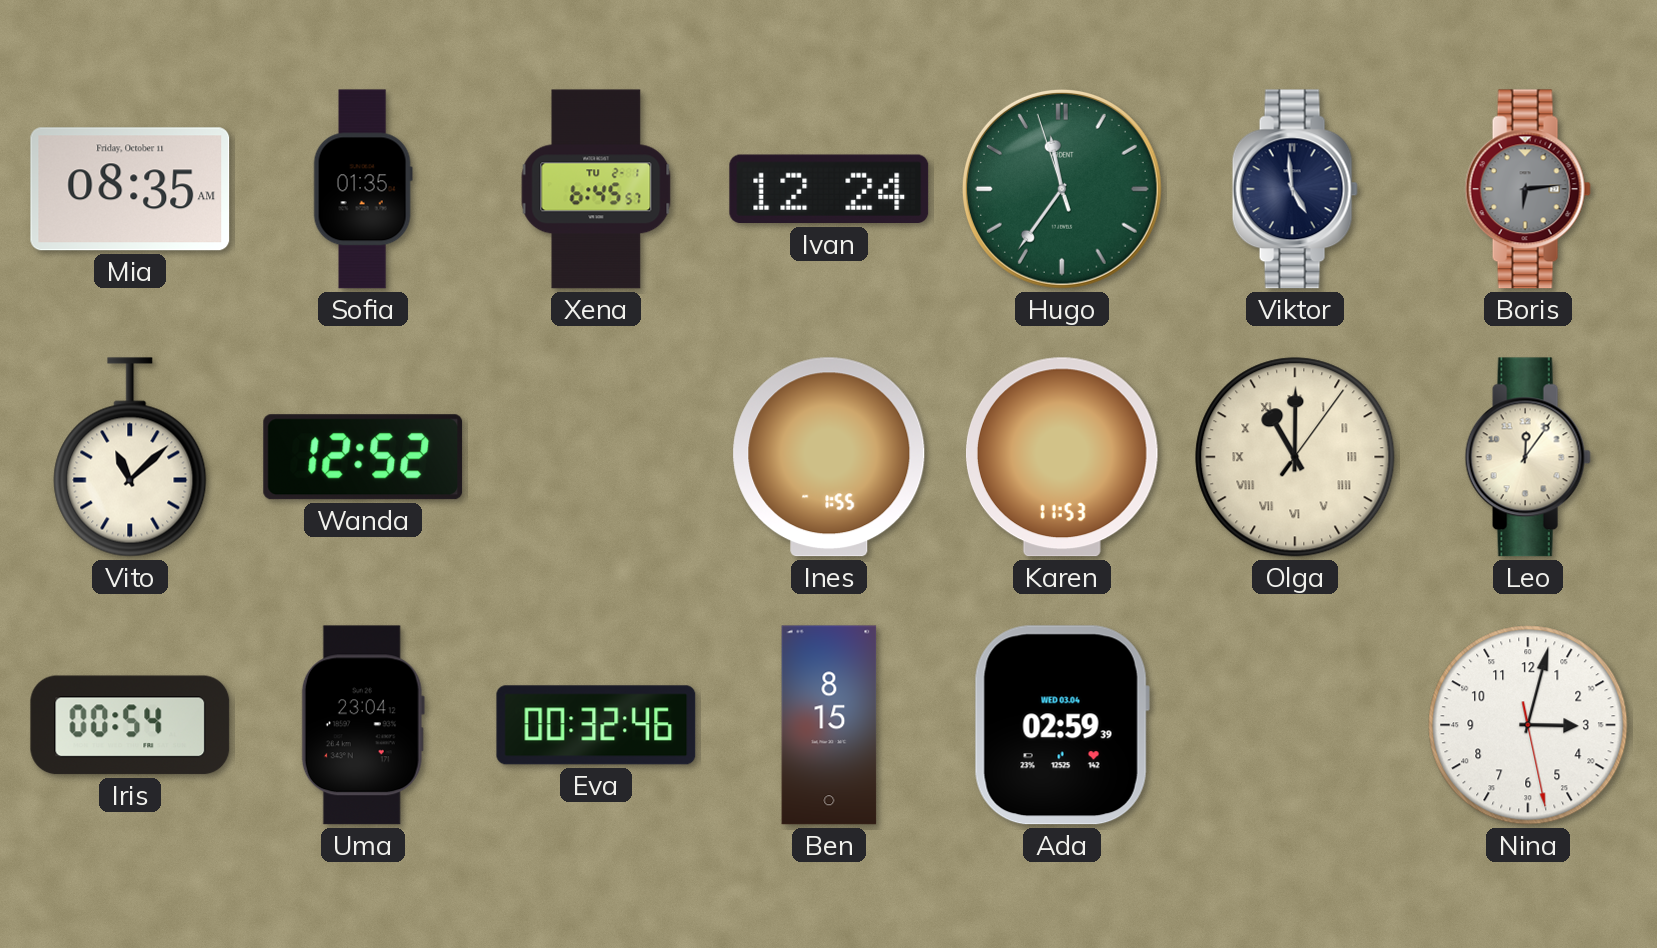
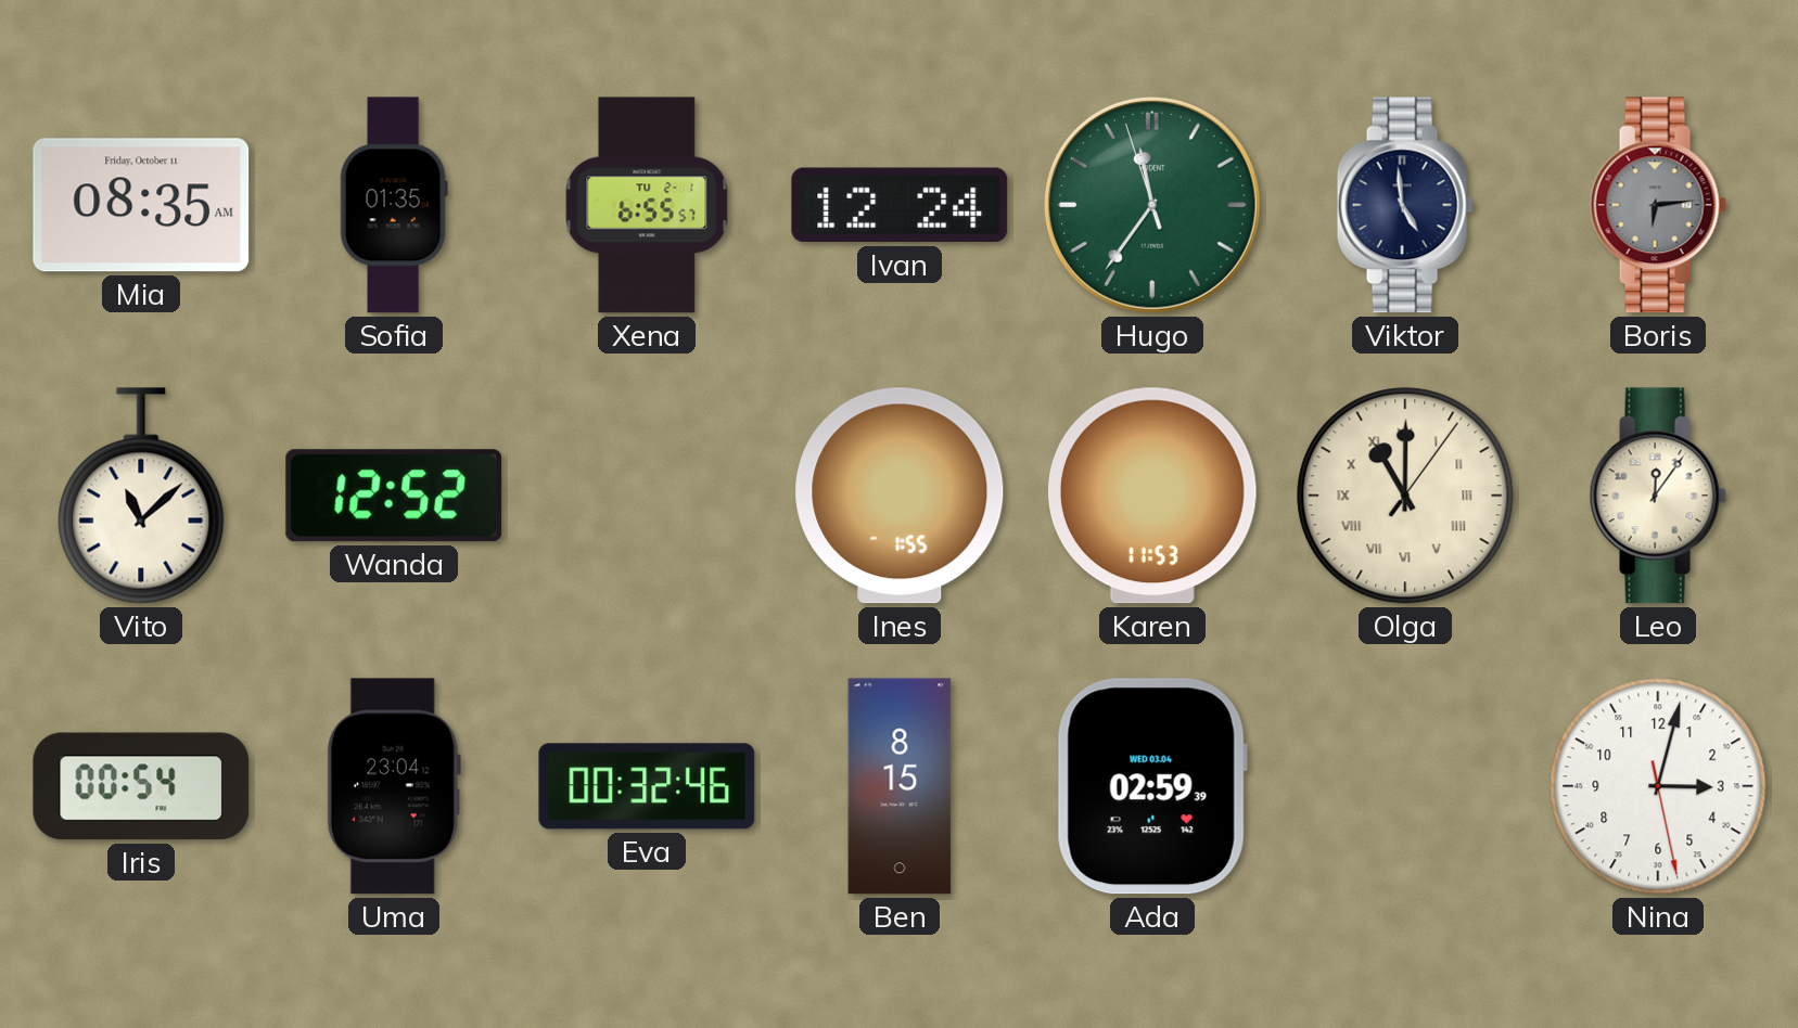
Xena: 6:45 -> 6:55 (647, 205)
